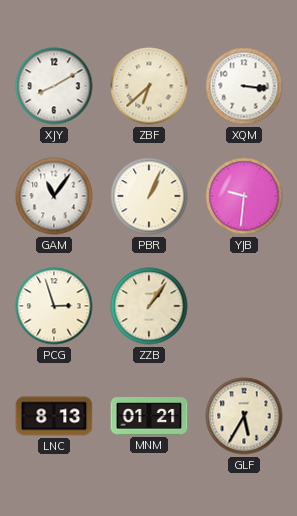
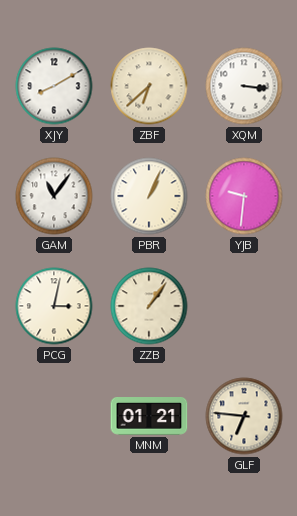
PCG: 2:57 -> 3:02 (54, 306)
LNC: 8:13 -> none (54, 416)
GLF: 5:35 -> 6:46 (244, 416)
